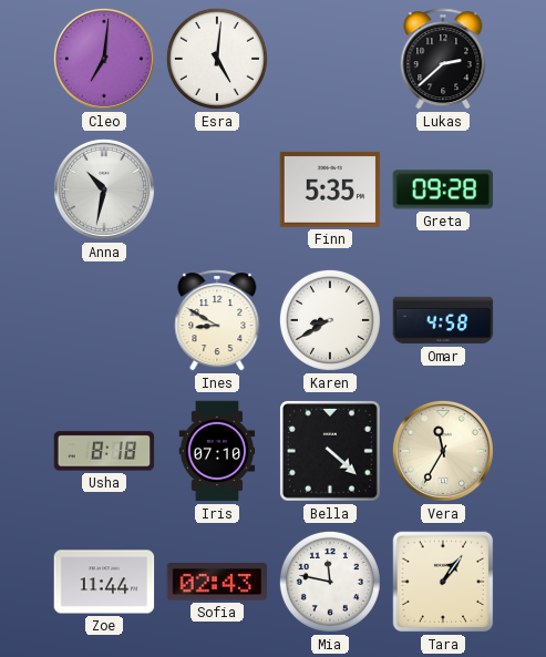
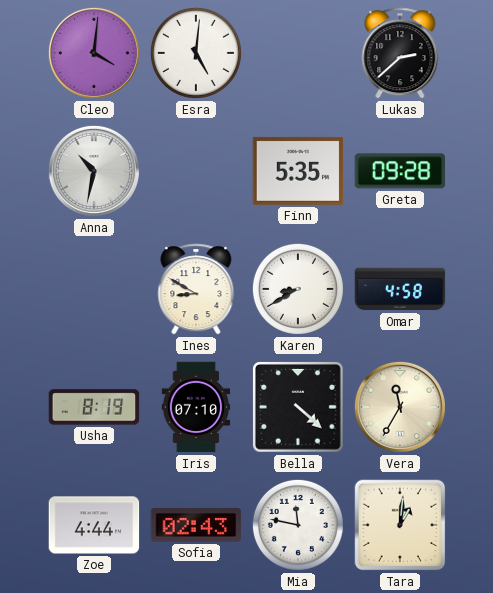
Cleo: 7:01 -> 4:01 (94, 53)
Usha: 8:18 -> 8:19 (94, 407)
Zoe: 11:44 -> 4:44 (94, 525)
Tara: 1:06 -> 1:01 (400, 525)
